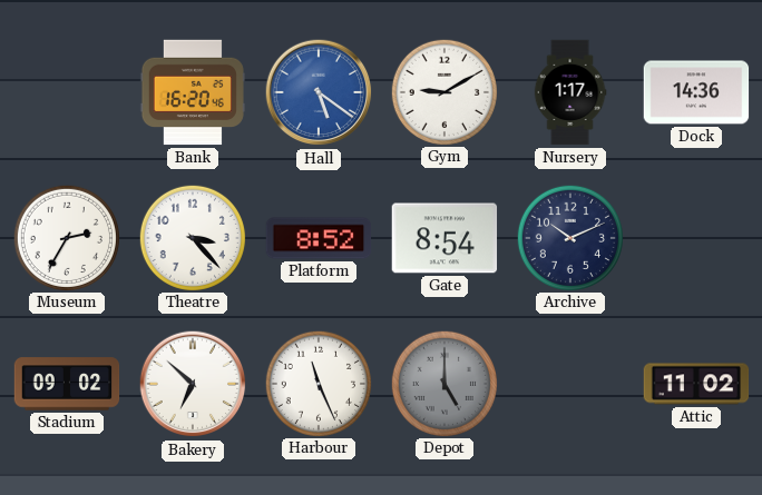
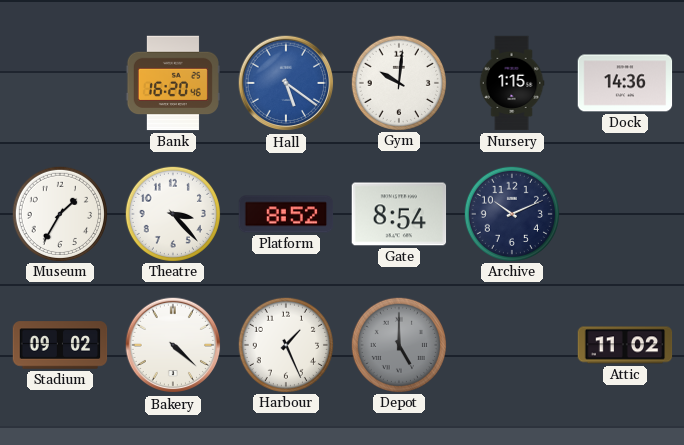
Gym: 9:10 -> 10:01 (398, 82)
Nursery: 1:17 -> 1:15 (512, 83)
Museum: 2:35 -> 1:35 (59, 213)
Bakery: 6:52 -> 4:22 (173, 345)
Harbour: 11:26 -> 1:26 (285, 344)
